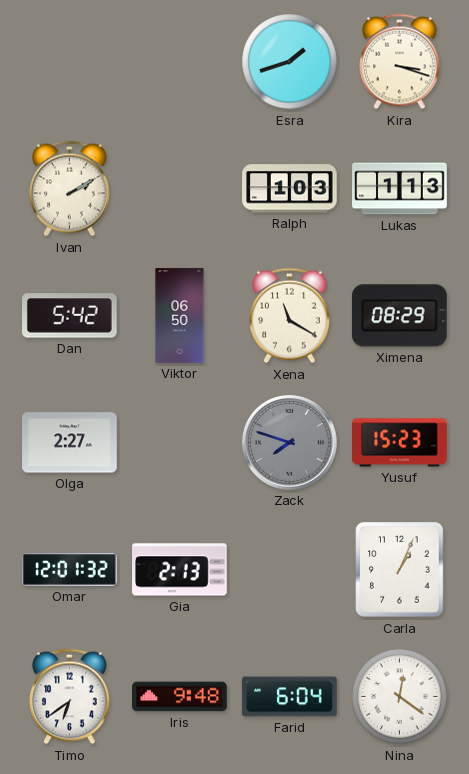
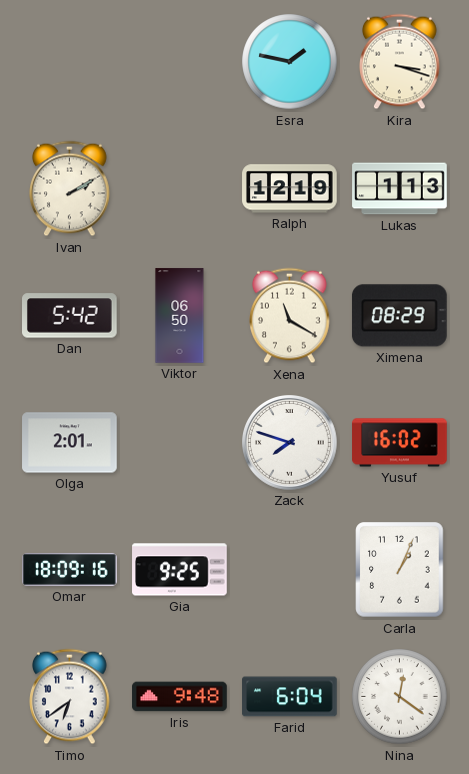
Esra: 1:42 -> 1:47 (290, 62)
Ralph: 1:03 -> 12:19 (290, 189)
Olga: 2:27 -> 2:01 (70, 443)
Zack dial: grey -> white (290, 443)
Yusuf: 15:23 -> 16:02 (400, 443)
Omar: 12:01 -> 18:09 (70, 569)
Gia: 2:13 -> 9:25 (180, 570)
